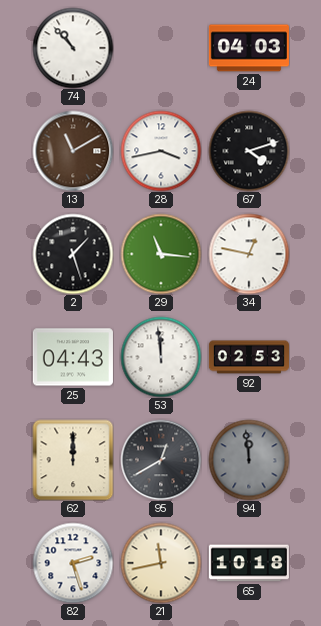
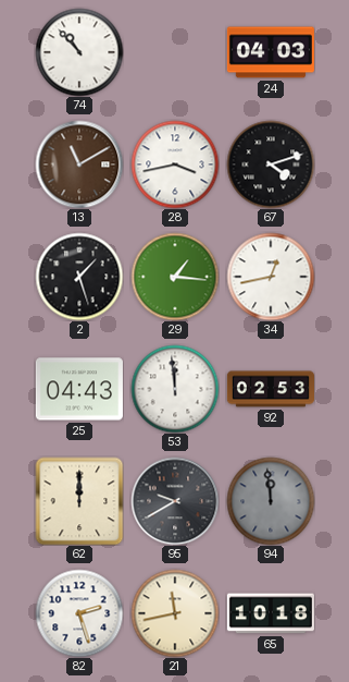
29: 11:16 -> 1:16 (175, 277)
34: 12:47 -> 12:43 (271, 277)
95: 12:40 -> 9:40 (175, 501)
